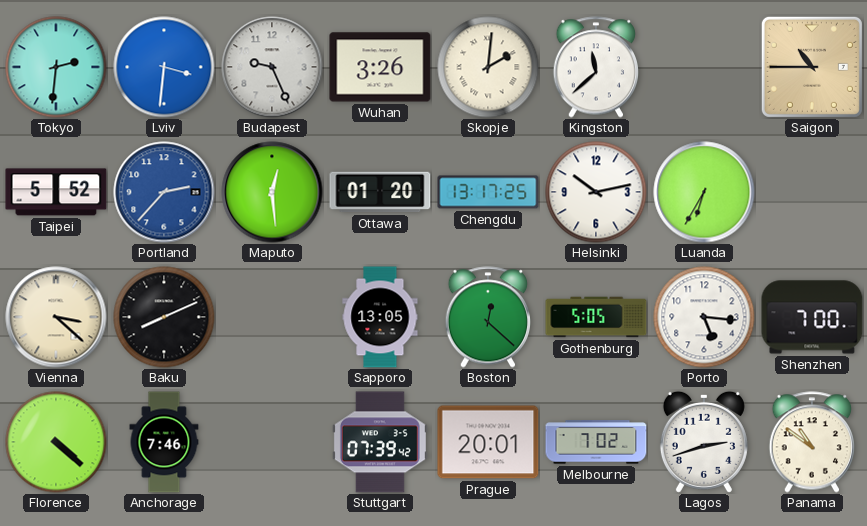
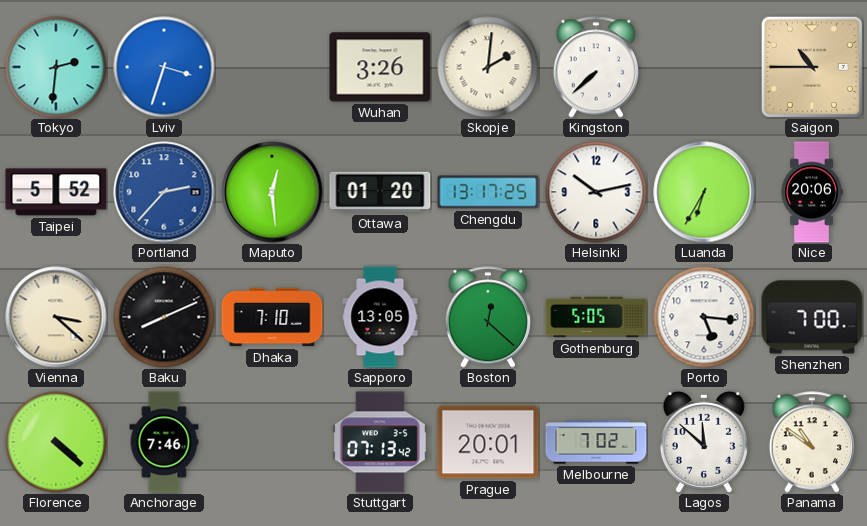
Lviv: 3:31 -> 3:33 (164, 67)
Budapest: 9:26 -> none (272, 67)
Kingston: 11:38 -> 7:38 (595, 67)
Nice: none -> 20:06 (812, 192)
Dhaka: none -> 7:10 (272, 317)
Stuttgart: 07:39 -> 07:13 (380, 442)
Lagos: 2:42 -> 11:52 (704, 442)
